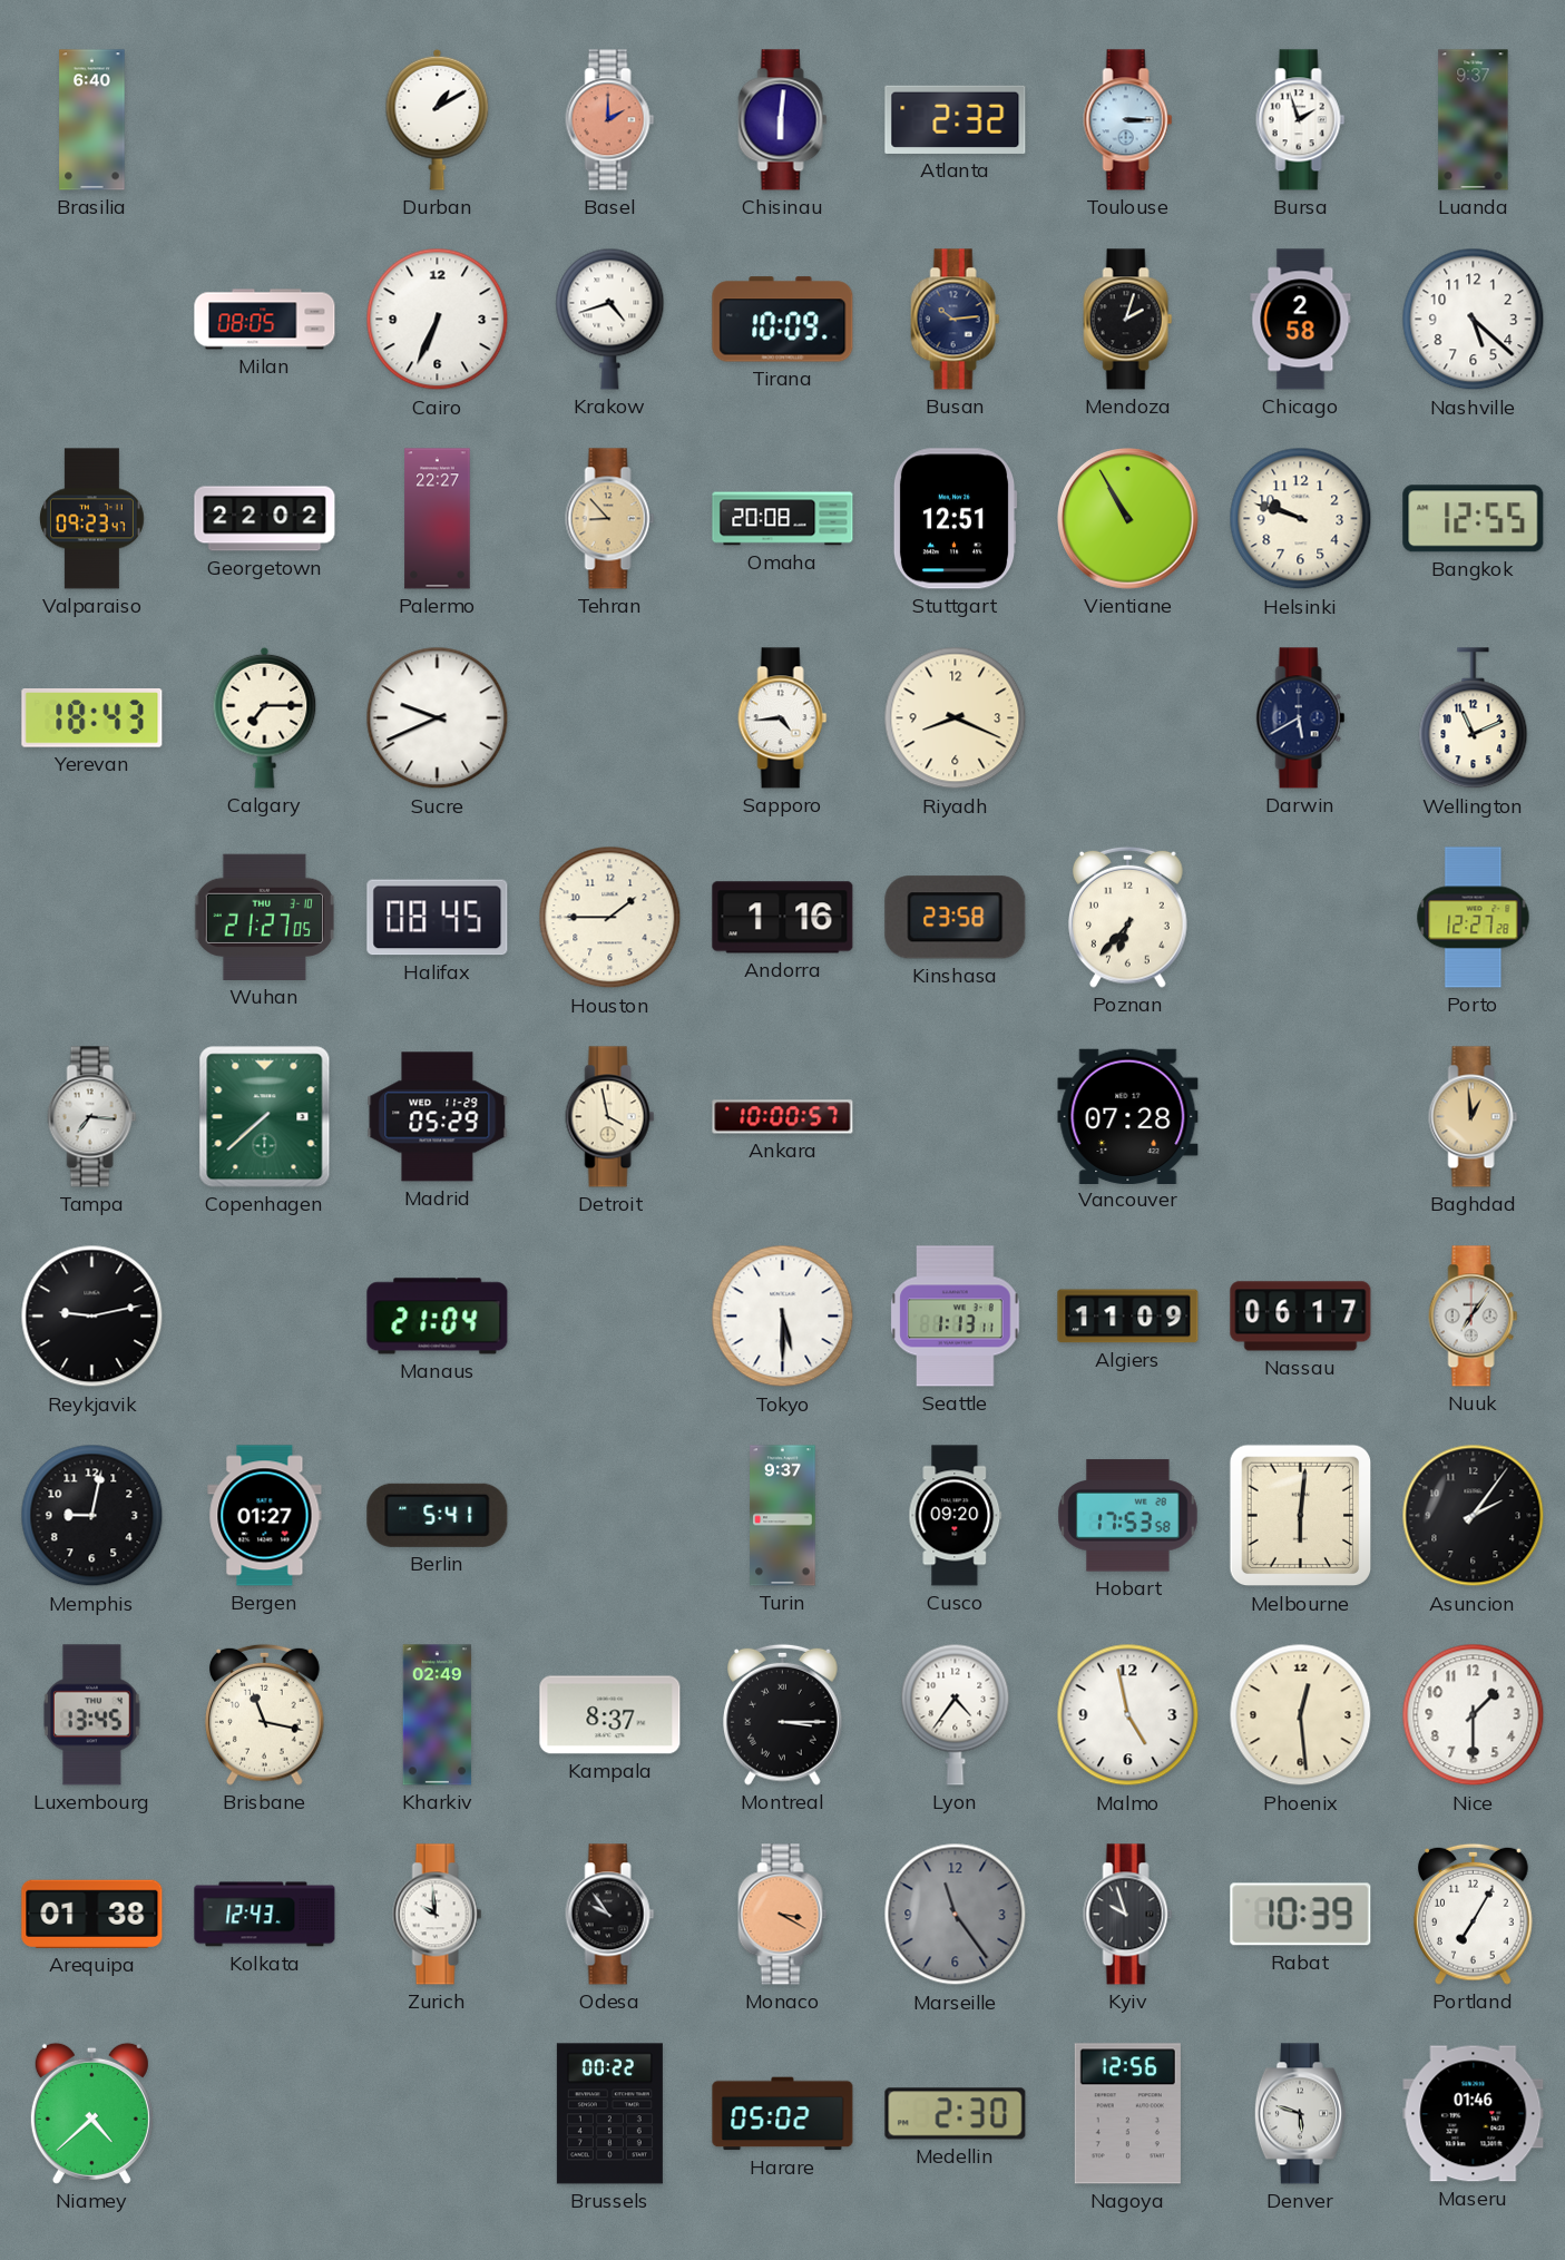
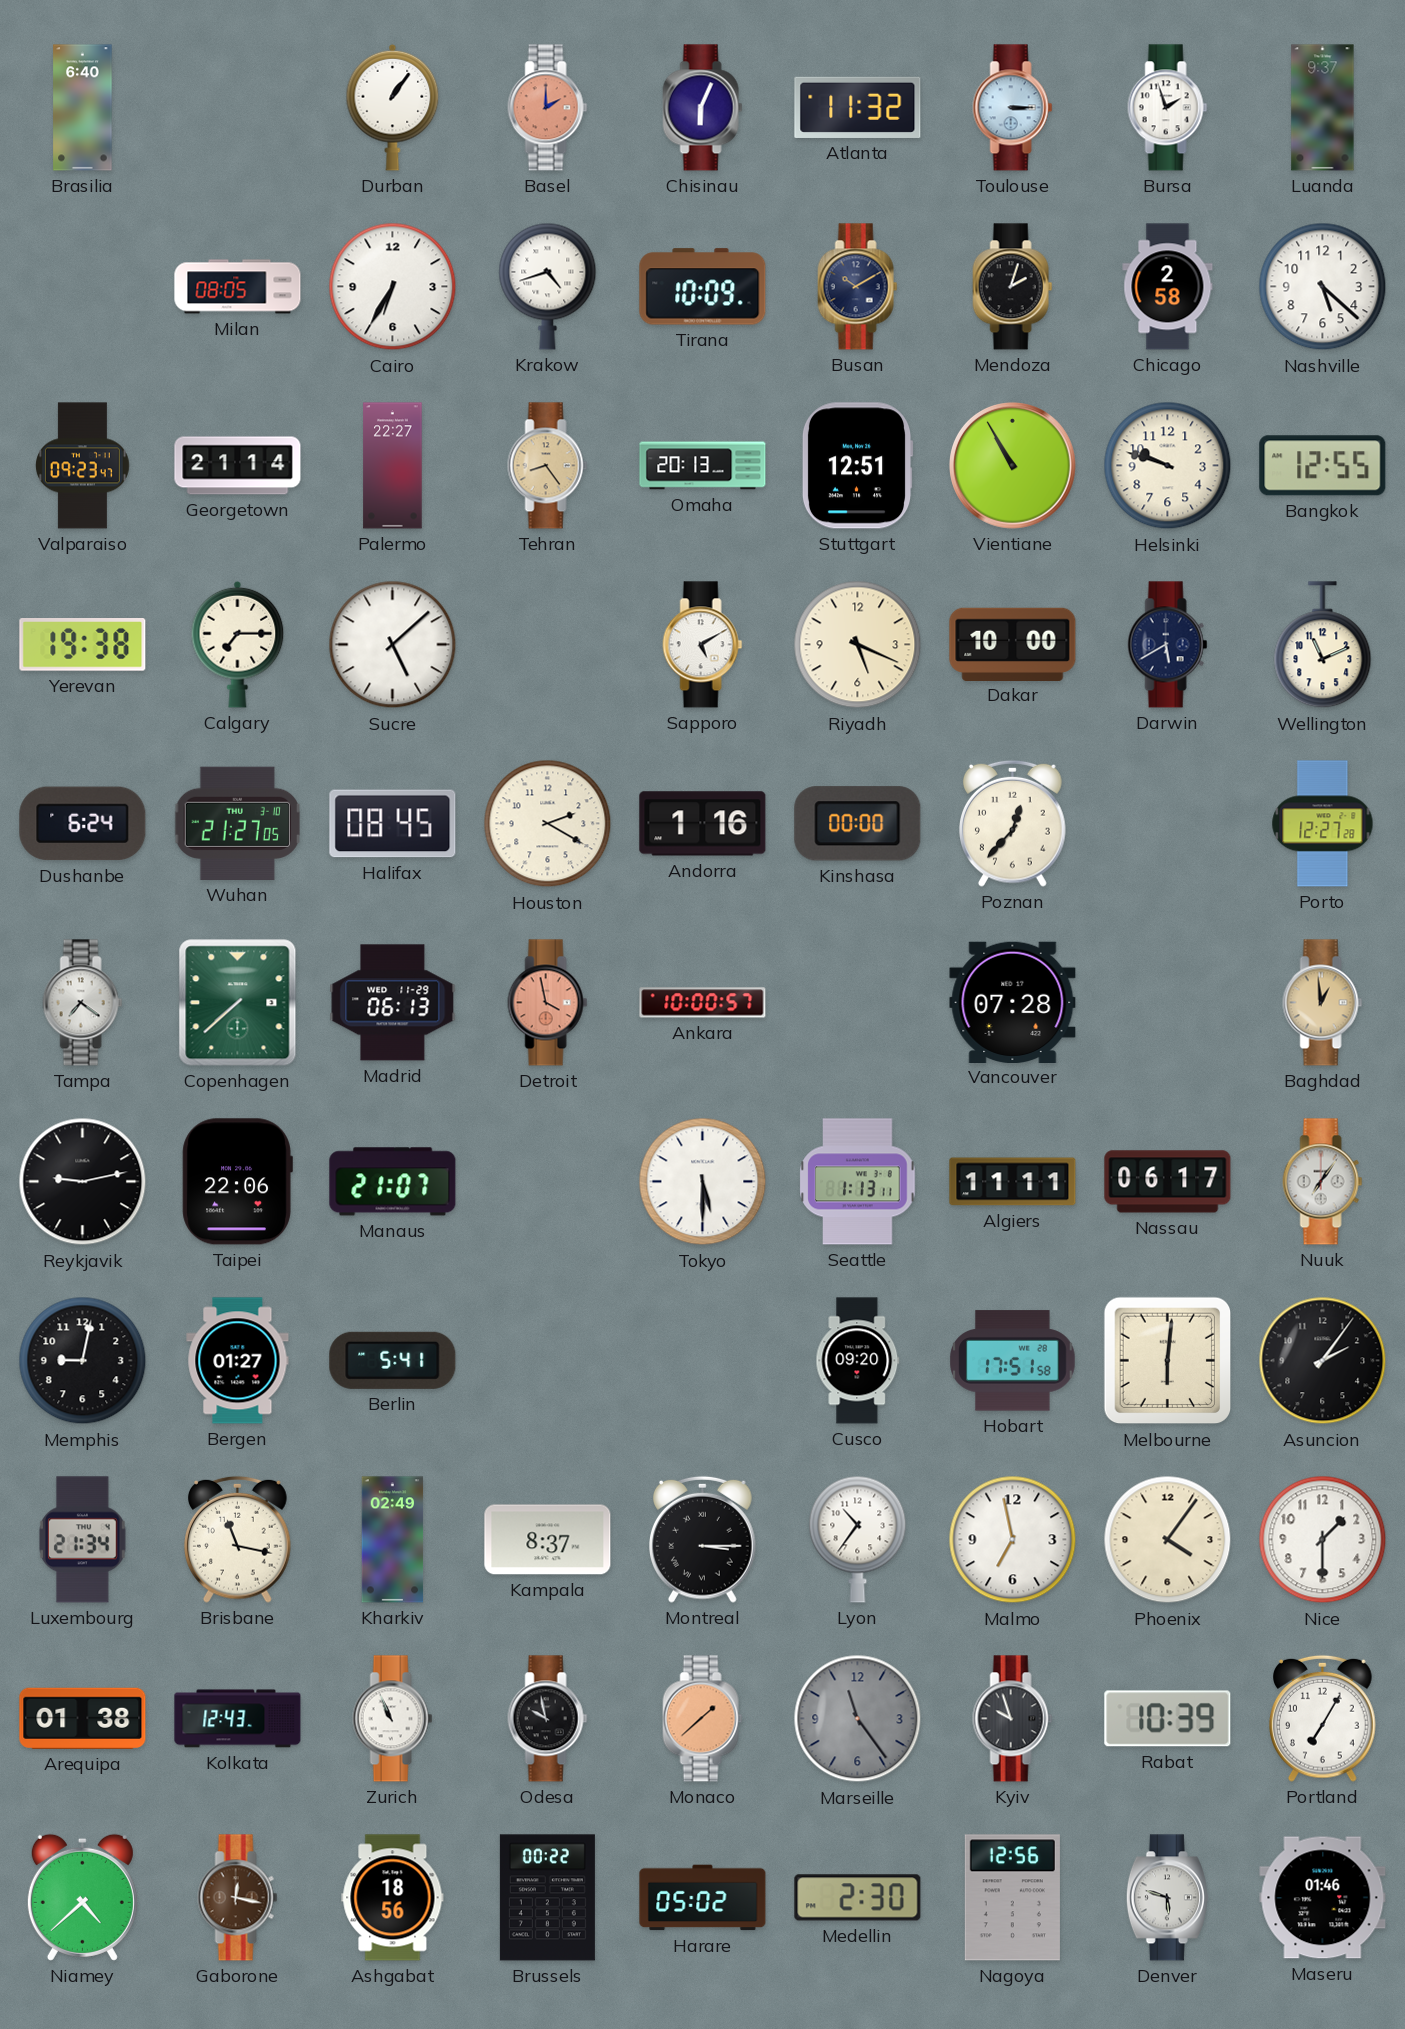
Durban: 1:10 -> 1:06 (393, 107)
Chisinau: 6:01 -> 6:04 (703, 108)
Atlanta: 2:32 -> 11:32 (858, 107)
Cairo: 6:34 -> 6:35 (393, 287)
Busan: 10:14 -> 10:10 (858, 287)
Georgetown: 22:02 -> 21:14 (238, 466)
Tehran: 8:53 -> 8:24 (548, 466)
Omaha: 20:08 -> 20:13 (703, 466)
Yerevan: 18:43 -> 19:38 (83, 645)
Sucre: 9:41 -> 5:08 (393, 645)
Sapporo: 4:44 -> 5:10 (703, 645)
Riyadh: 8:19 -> 5:19 (858, 645)
Dakar: none -> 10:00 (1013, 644)
Dushanbe: none -> 6:24 (83, 824)
Houston: 1:45 -> 2:20 (548, 824)
Kinshasa: 23:58 -> 00:00 (858, 824)
Poznan: 6:37 -> 12:37 (1013, 823)
Tampa: 7:16 -> 7:21 (83, 1003)
Madrid: 05:29 -> 06:13 (393, 1003)
Detroit dial: cream -> salmon (548, 1003)
Taipei: none -> 22:06 (237, 1182)
Manaus: 21:04 -> 21:07 (393, 1182)
Algiers: 11:09 -> 11:11 (1013, 1182)
Turin: 9:37 -> none (783, 1516)
Hobart: 17:53 -> 17:51 (1013, 1361)
Luxembourg: 13:45 -> 21:34 (83, 1540)
Lyon: 4:36 -> 10:36 (858, 1539)
Malmo: 4:58 -> 6:58 (1013, 1540)
Phoenix: 12:29 -> 4:06 (1168, 1540)
Zurich: 9:59 -> 10:56 (393, 1719)
Odesa: 9:54 -> 9:58 (548, 1719)
Monaco: 3:20 -> 1:38 (703, 1719)
Gaborone: none -> 12:17 (238, 1898)
Ashgabat: none -> 18:56 (393, 1898)
